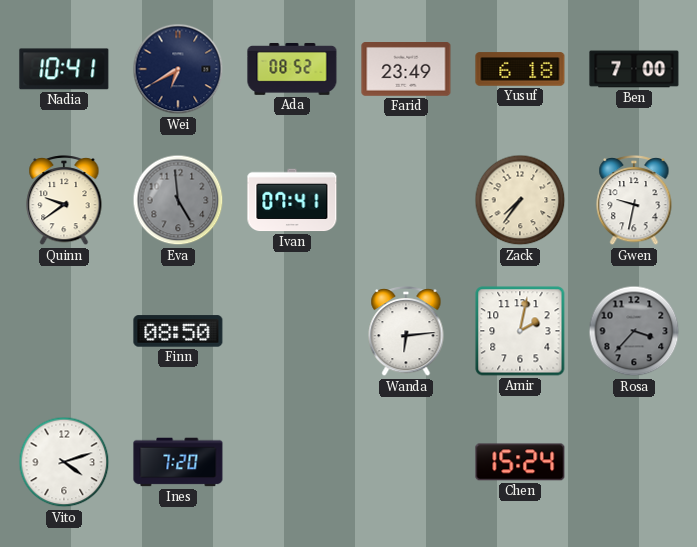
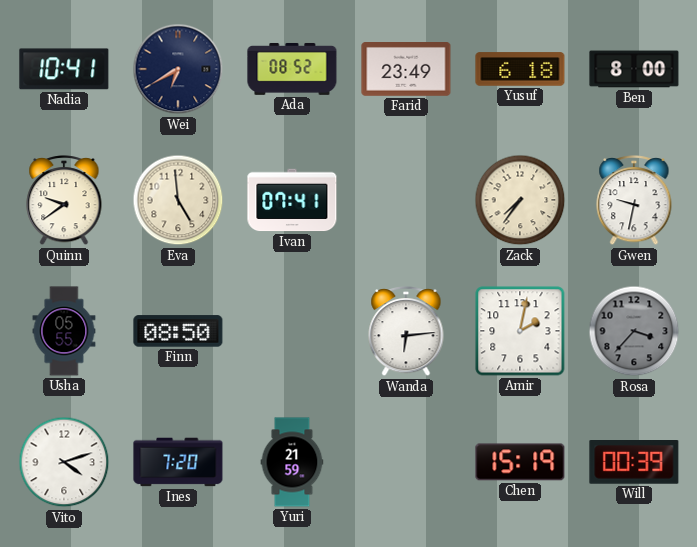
Ben: 7:00 -> 8:00 (634, 69)
Eva dial: grey -> cream (178, 200)
Usha: none -> 05:55 (64, 331)
Yuri: none -> 21:59 (292, 462)
Chen: 15:24 -> 15:19 (520, 462)
Will: none -> 00:39 (634, 463)
